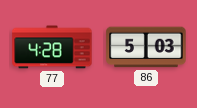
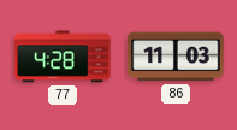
86: 5:03 -> 11:03 (176, 57)
